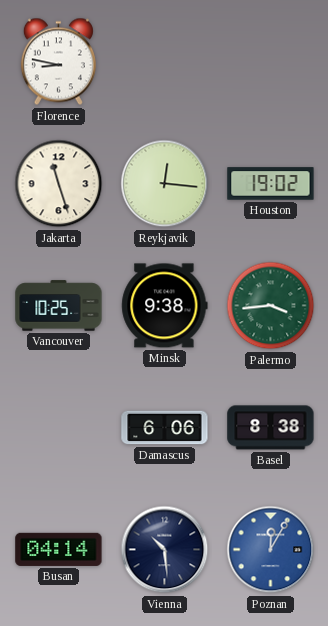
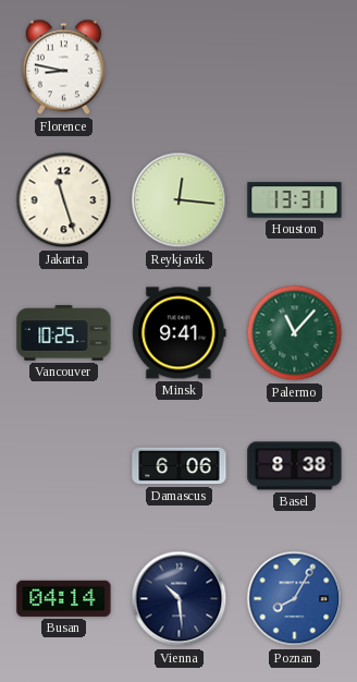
Houston: 19:02 -> 13:31 (295, 200)
Minsk: 9:38 -> 9:41 (180, 333)
Palermo: 3:44 -> 11:07 (295, 333)
Poznan: 12:05 -> 8:05 (295, 599)
